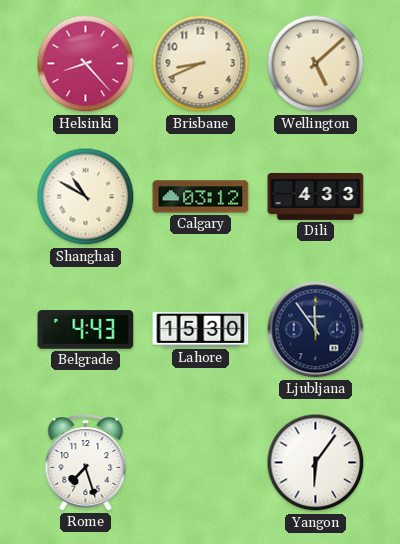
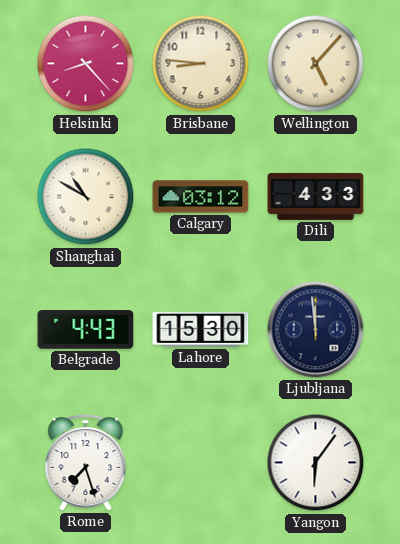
Brisbane: 8:41 -> 8:46 (201, 64)
Wellington: 5:08 -> 5:07 (316, 64)
Ljubljana: 11:54 -> 11:59 (316, 330)
